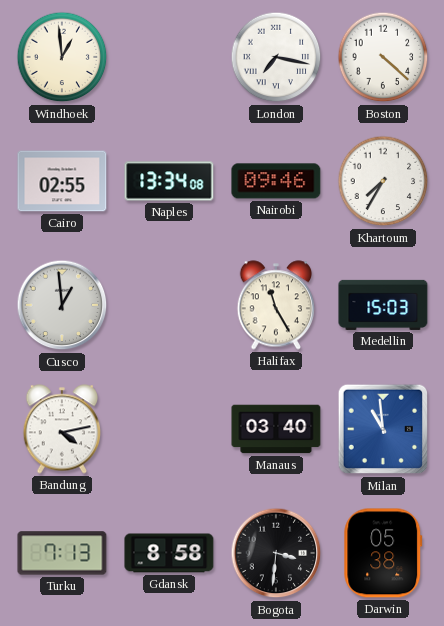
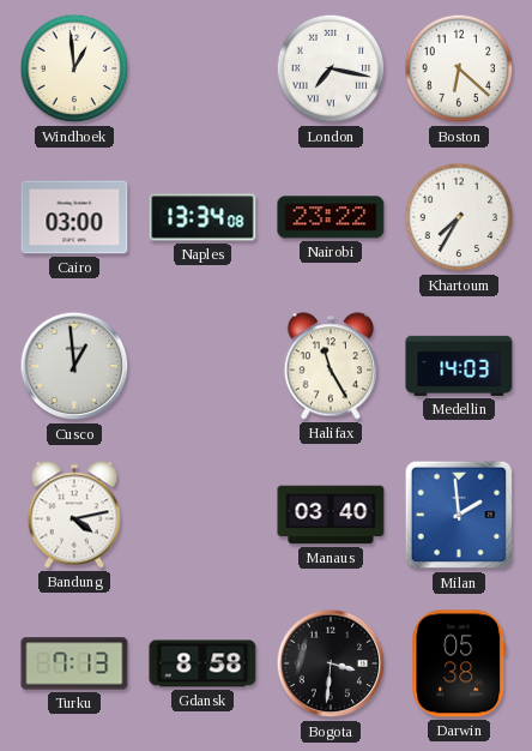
Boston: 4:22 -> 6:22 (459, 68)
Cairo: 02:55 -> 03:00 (74, 217)
Nairobi: 09:46 -> 23:22 (331, 217)
Medellin: 15:03 -> 14:03 (459, 366)
Milan: 10:59 -> 1:59 (459, 515)
